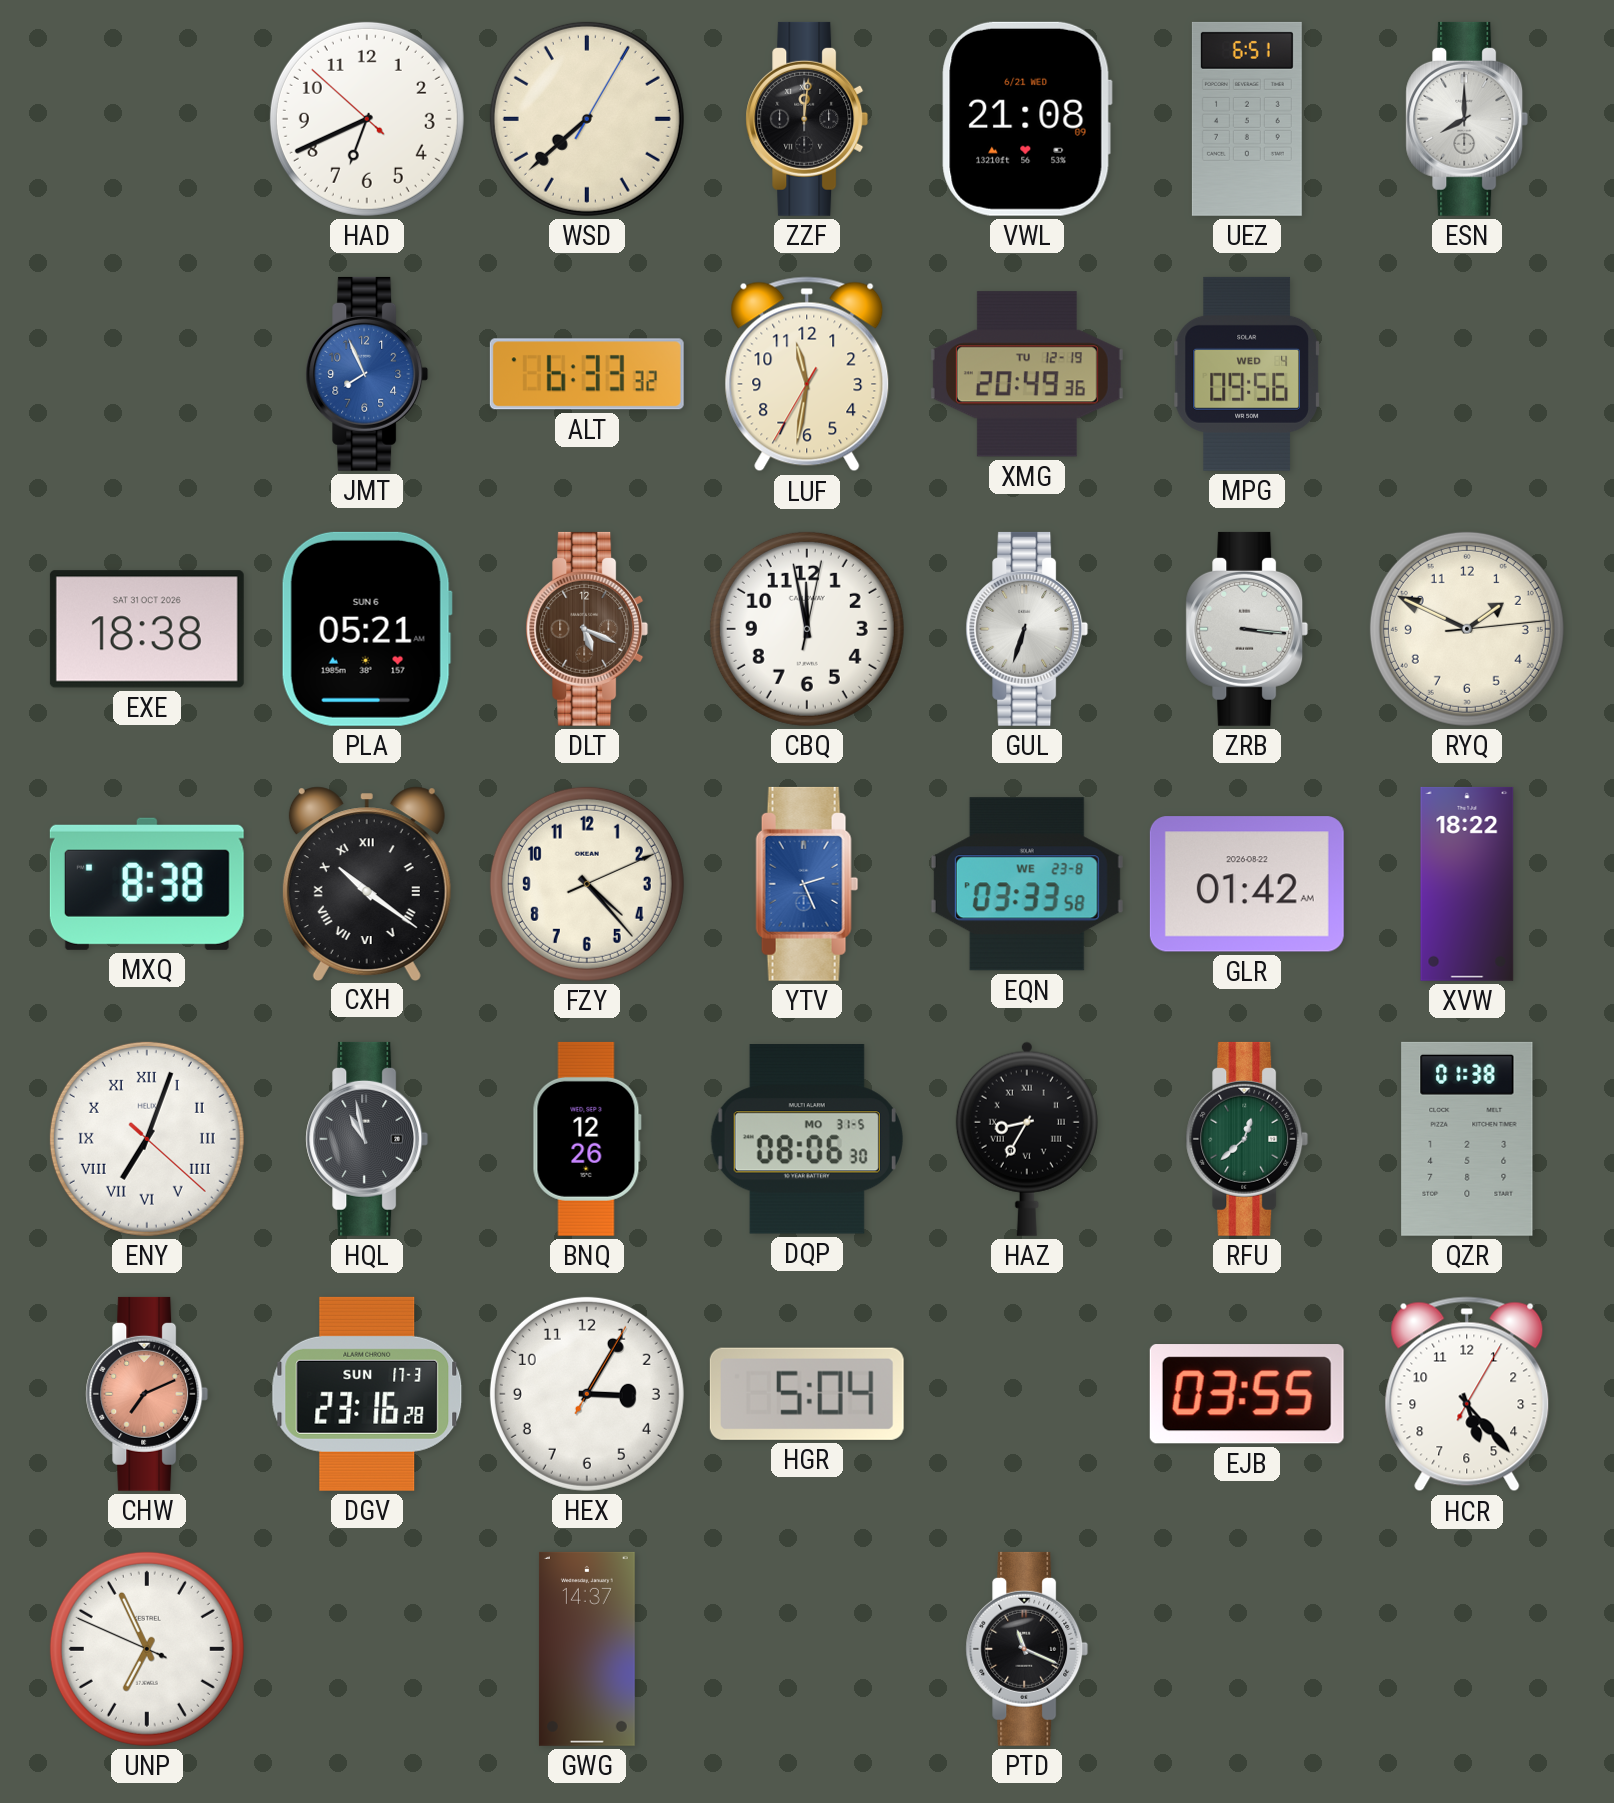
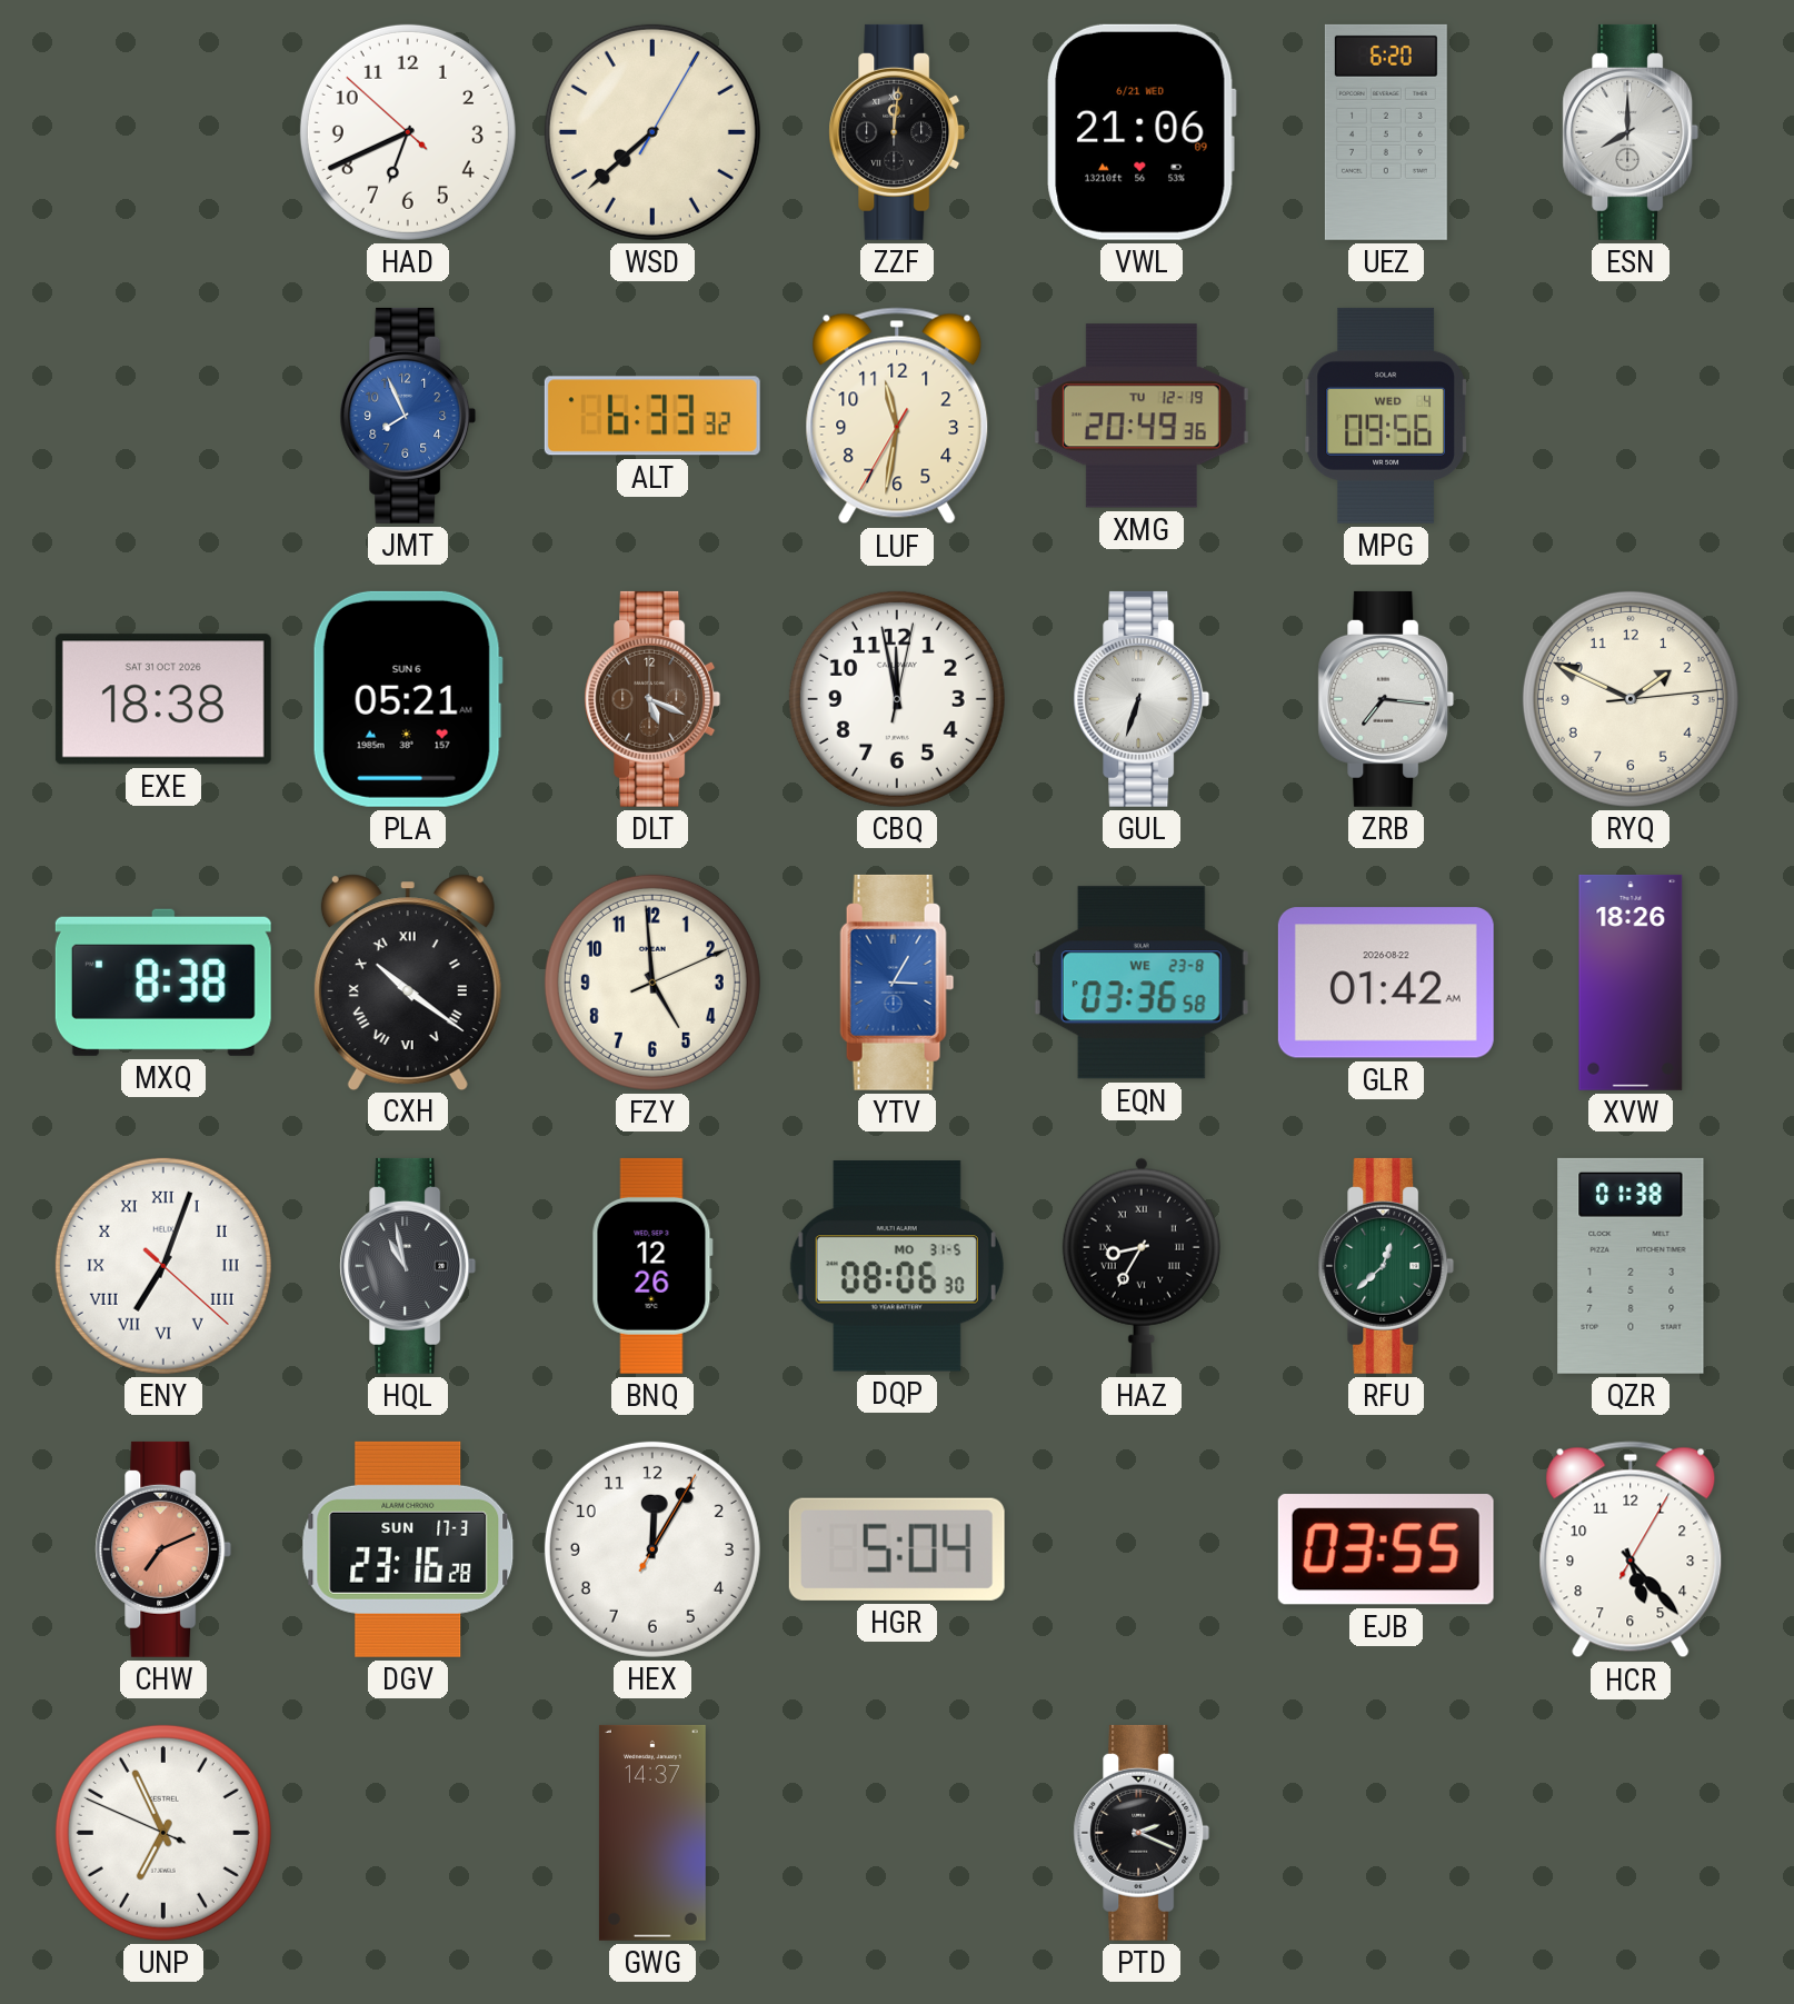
VWL: 21:08 -> 21:06 (1142, 132)
UEZ: 6:51 -> 6:20 (1386, 132)
ZRB: 3:16 -> 7:16 (1386, 699)
FZY: 4:23 -> 4:59 (652, 983)
YTV: 2:26 -> 3:05 (897, 983)
EQN: 03:33 -> 03:36 (1142, 983)
XVW: 18:22 -> 18:26 (1631, 983)
HEX: 3:05 -> 12:05 (652, 1549)
PTD: 11:19 -> 2:19 (1142, 1833)
